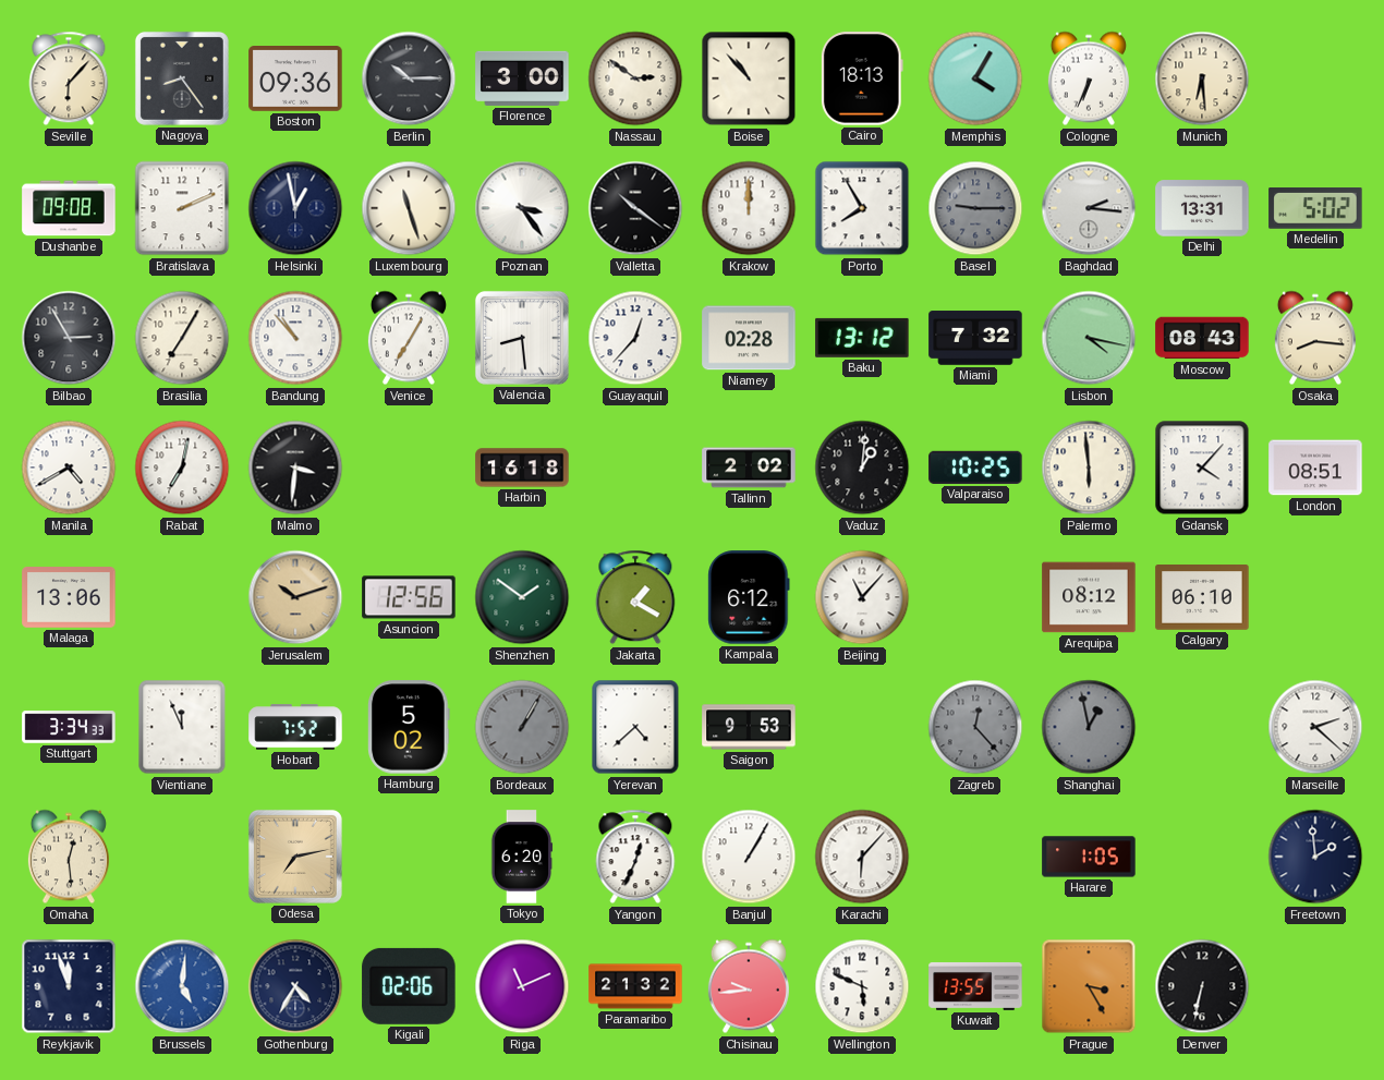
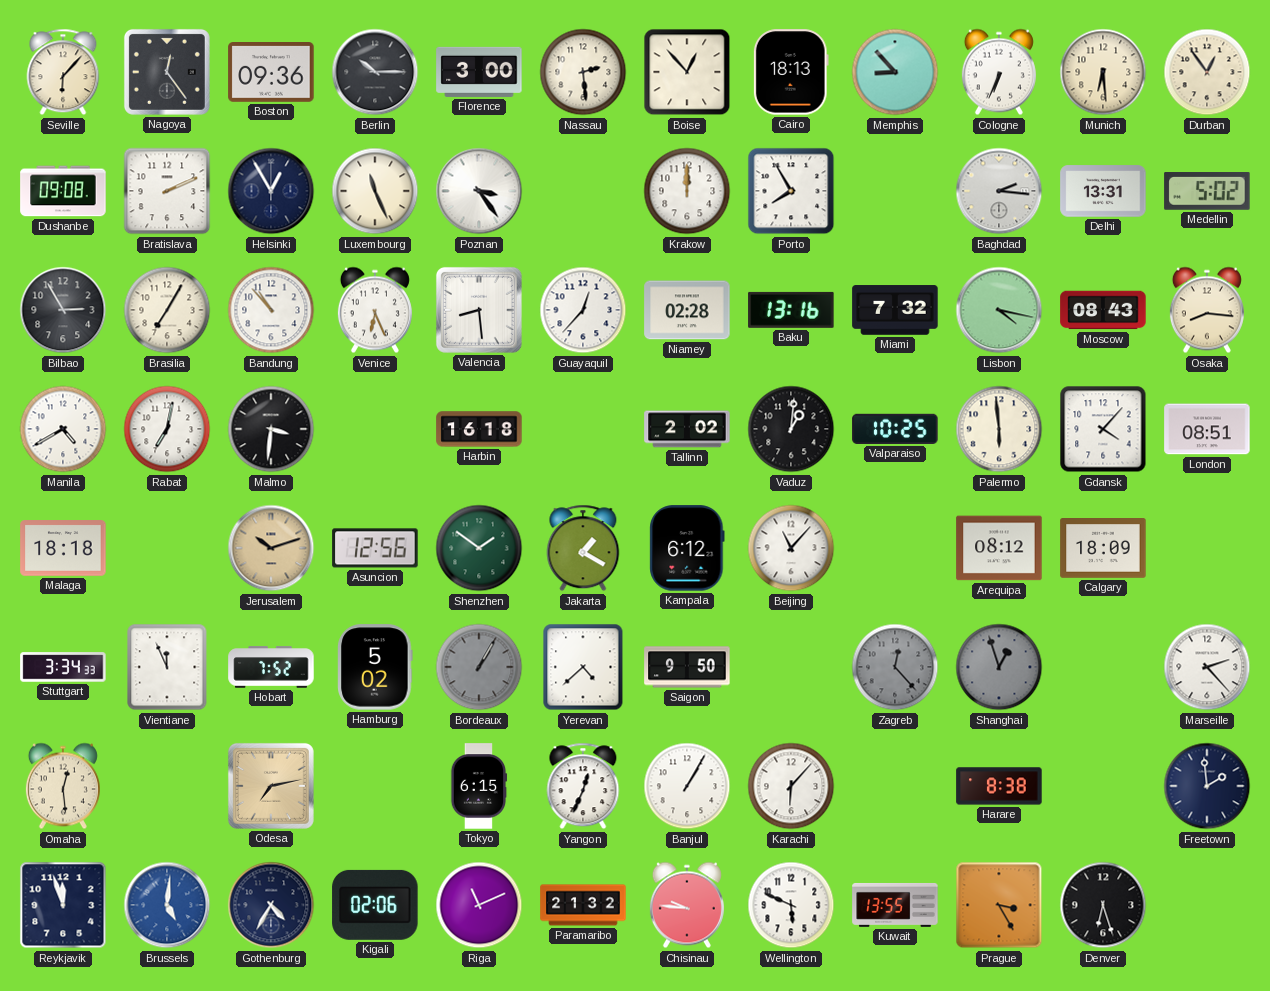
Nagoya: 8:24 -> 12:24 (167, 72)
Nassau: 2:51 -> 2:29 (583, 72)
Boise: 10:53 -> 12:53 (687, 72)
Memphis: 4:05 -> 8:53 (895, 72)
Durban: none -> 12:54 (1207, 72)
Helsinki: 12:58 -> 12:55 (271, 191)
Luxembourg: 11:27 -> 11:26 (375, 191)
Valletta: 10:21 -> none (635, 208)
Basel: 9:15 -> none (975, 208)
Venice: 7:05 -> 6:26 (375, 310)
Baku: 13:12 -> 13:16 (791, 310)
Malaga: 13:06 -> 18:18 (63, 548)
Calgary: 06:10 -> 18:09 (1103, 548)
Saigon: 9:53 -> 9:50 (687, 667)
Shanghai: 12:58 -> 12:57 (999, 667)
Marseille: 2:22 -> 2:23 (1207, 667)
Tokyo: 6:20 -> 6:15 (479, 786)
Harare: 1:05 -> 8:38 (999, 786)
Chisinau: 9:44 -> 9:46 (687, 905)
Denver: 6:32 -> 6:27 (1103, 905)
